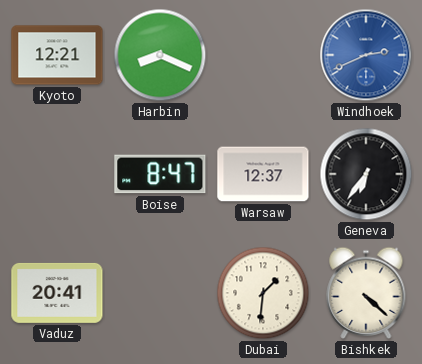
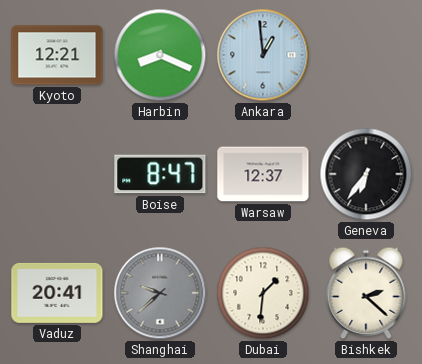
Ankara: none -> 12:59 (263, 55)
Windhoek: 2:41 -> none (366, 55)
Shanghai: none -> 9:38 (160, 293)
Bishkek: 4:22 -> 2:22 (366, 293)
